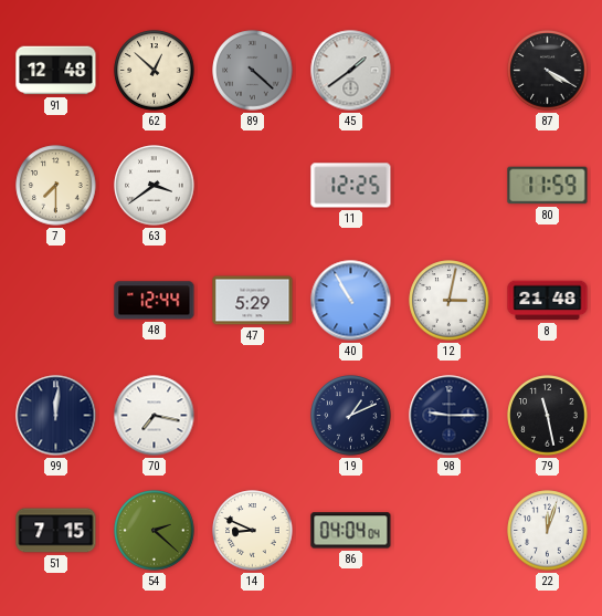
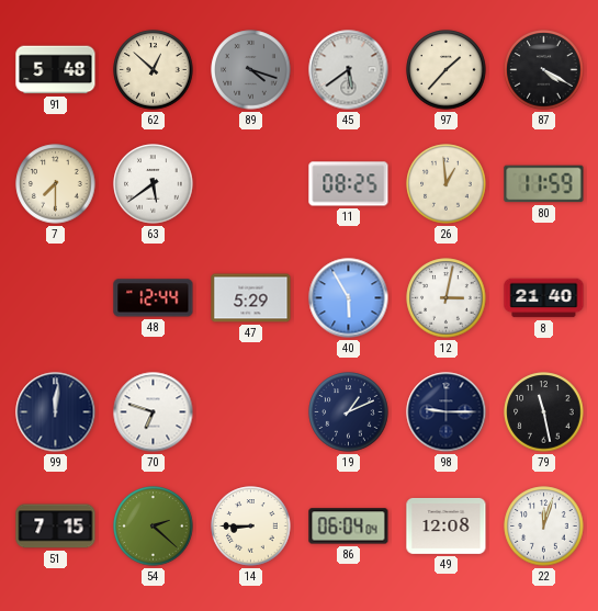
91: 12:48 -> 5:48 (56, 70)
89: 4:22 -> 4:18 (251, 70)
45: 1:39 -> 5:39 (349, 70)
97: none -> 1:37 (447, 70)
63: 3:39 -> 5:39 (154, 184)
11: 12:25 -> 08:25 (349, 184)
26: none -> 12:59 (447, 184)
40: 10:55 -> 5:55 (349, 298)
8: 21:48 -> 21:40 (544, 298)
70: 7:17 -> 6:48 (154, 412)
14: 8:49 -> 8:45 (251, 527)
86: 04:04 -> 06:04 (349, 527)
49: none -> 12:08 (447, 525)
